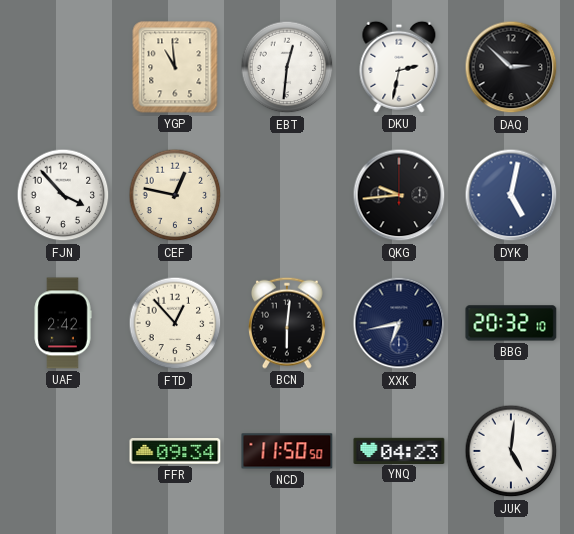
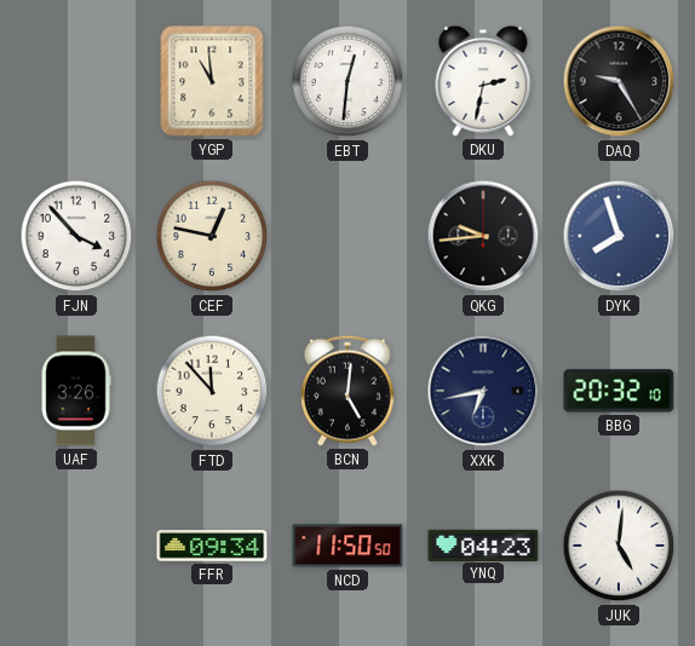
DAQ: 2:52 -> 9:25 (619, 81)
DYK: 5:02 -> 7:57 (619, 236)
UAF: 2:42 -> 3:26 (76, 391)
FTD: 12:53 -> 11:53 (212, 391)
BCN: 6:01 -> 5:01 (349, 391)
